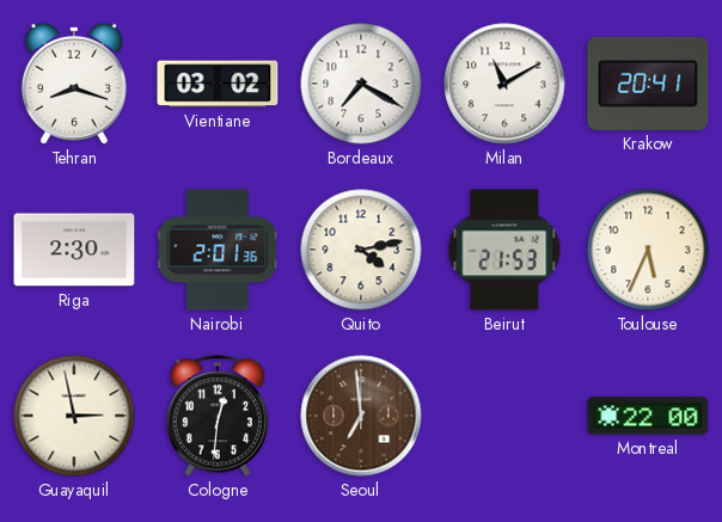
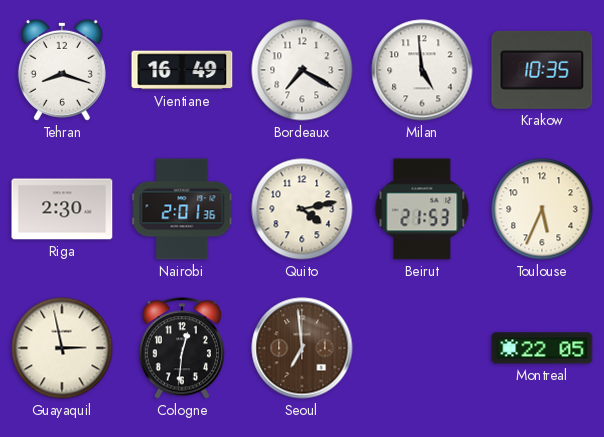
Vientiane: 03:02 -> 16:49 (182, 70)
Milan: 11:10 -> 4:59 (422, 70)
Krakow: 20:41 -> 10:35 (542, 70)
Montreal: 22:00 -> 22:05 (542, 348)
